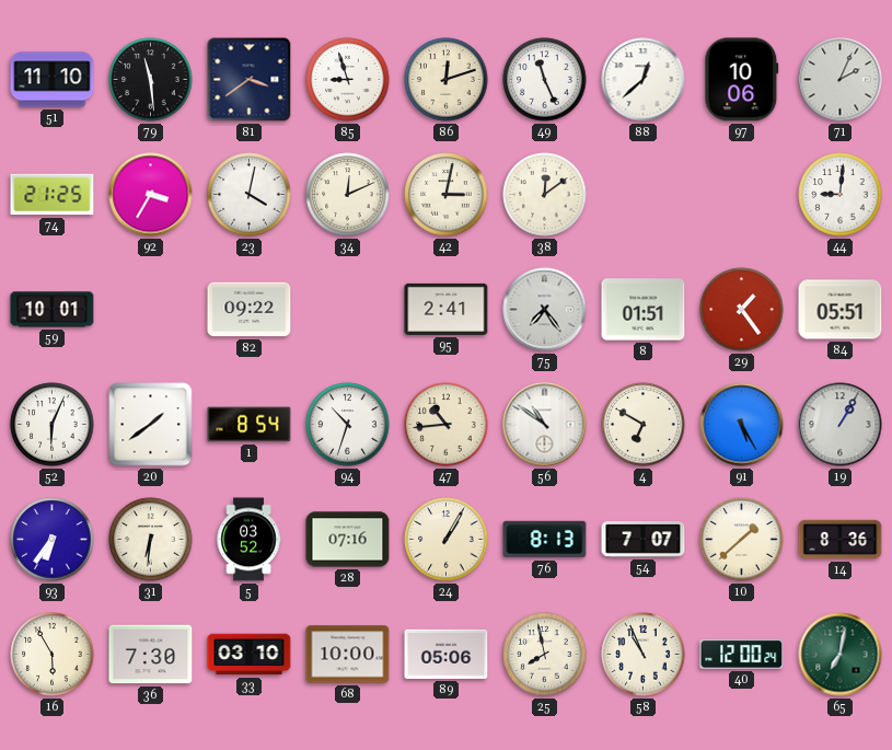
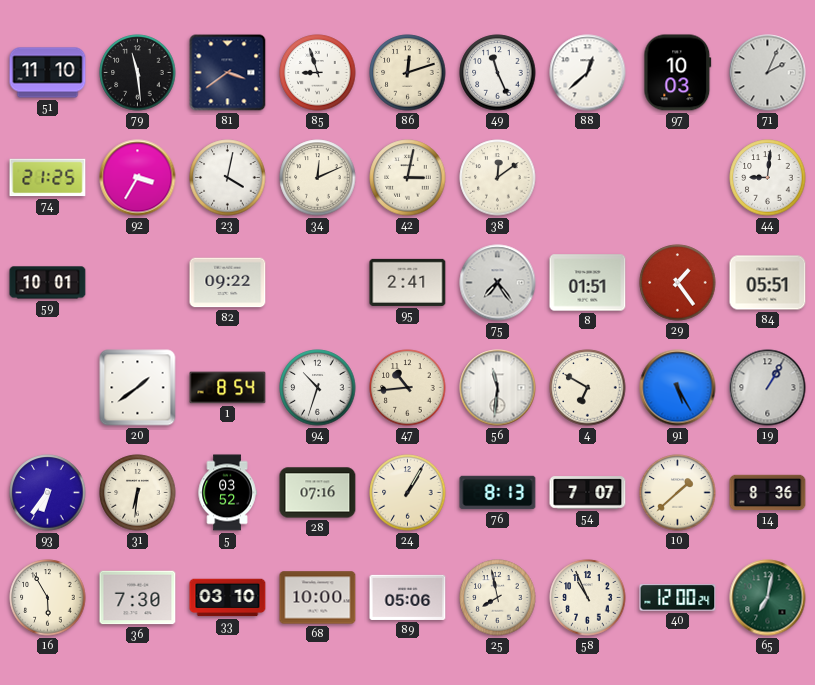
97: 10:06 -> 10:03 (678, 73)
52: 6:04 -> none (53, 425)
56: 10:51 -> 11:31 (498, 388)
